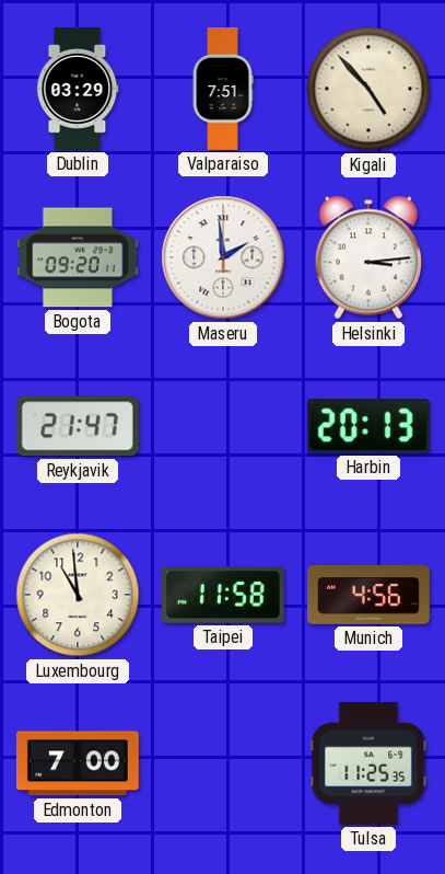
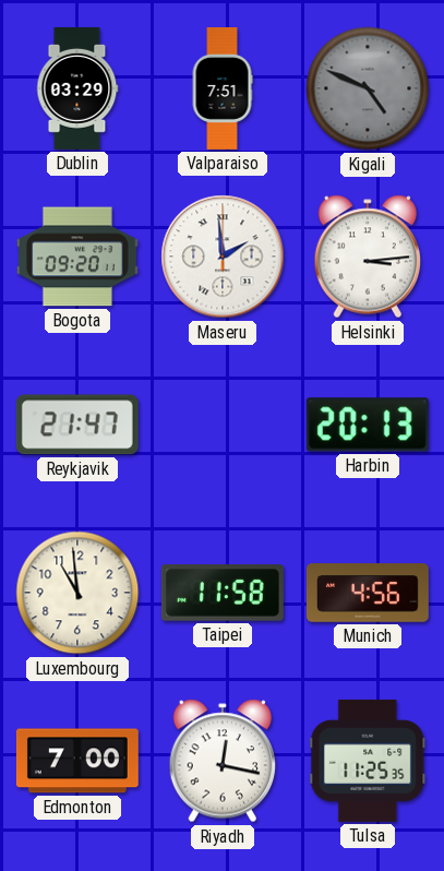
Kigali: 4:53 -> 4:49 (368, 88)
Kigali dial: cream -> grey (368, 88)
Riyadh: none -> 12:17 (223, 761)
